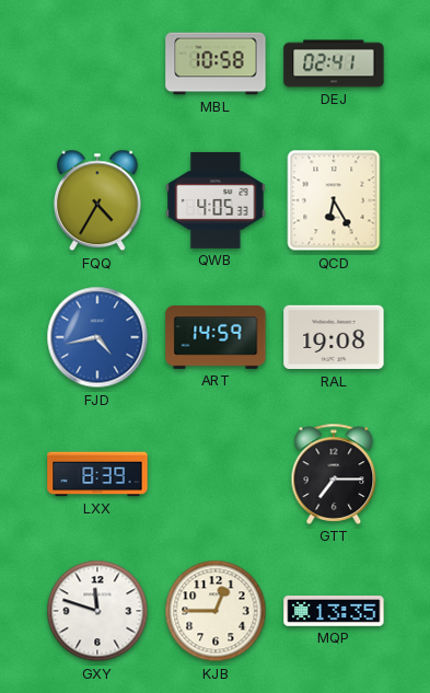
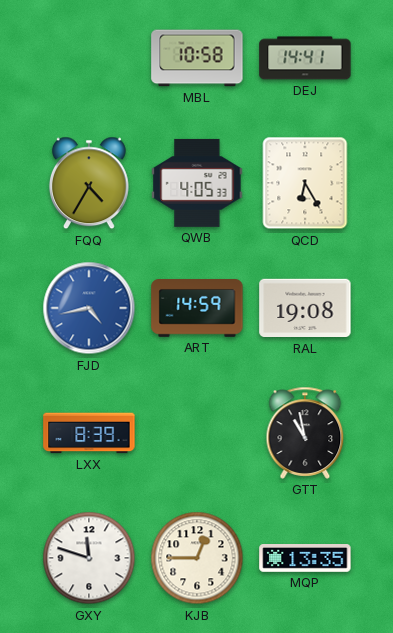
DEJ: 02:41 -> 14:41 (305, 58)
GTT: 7:15 -> 10:58 (305, 433)
